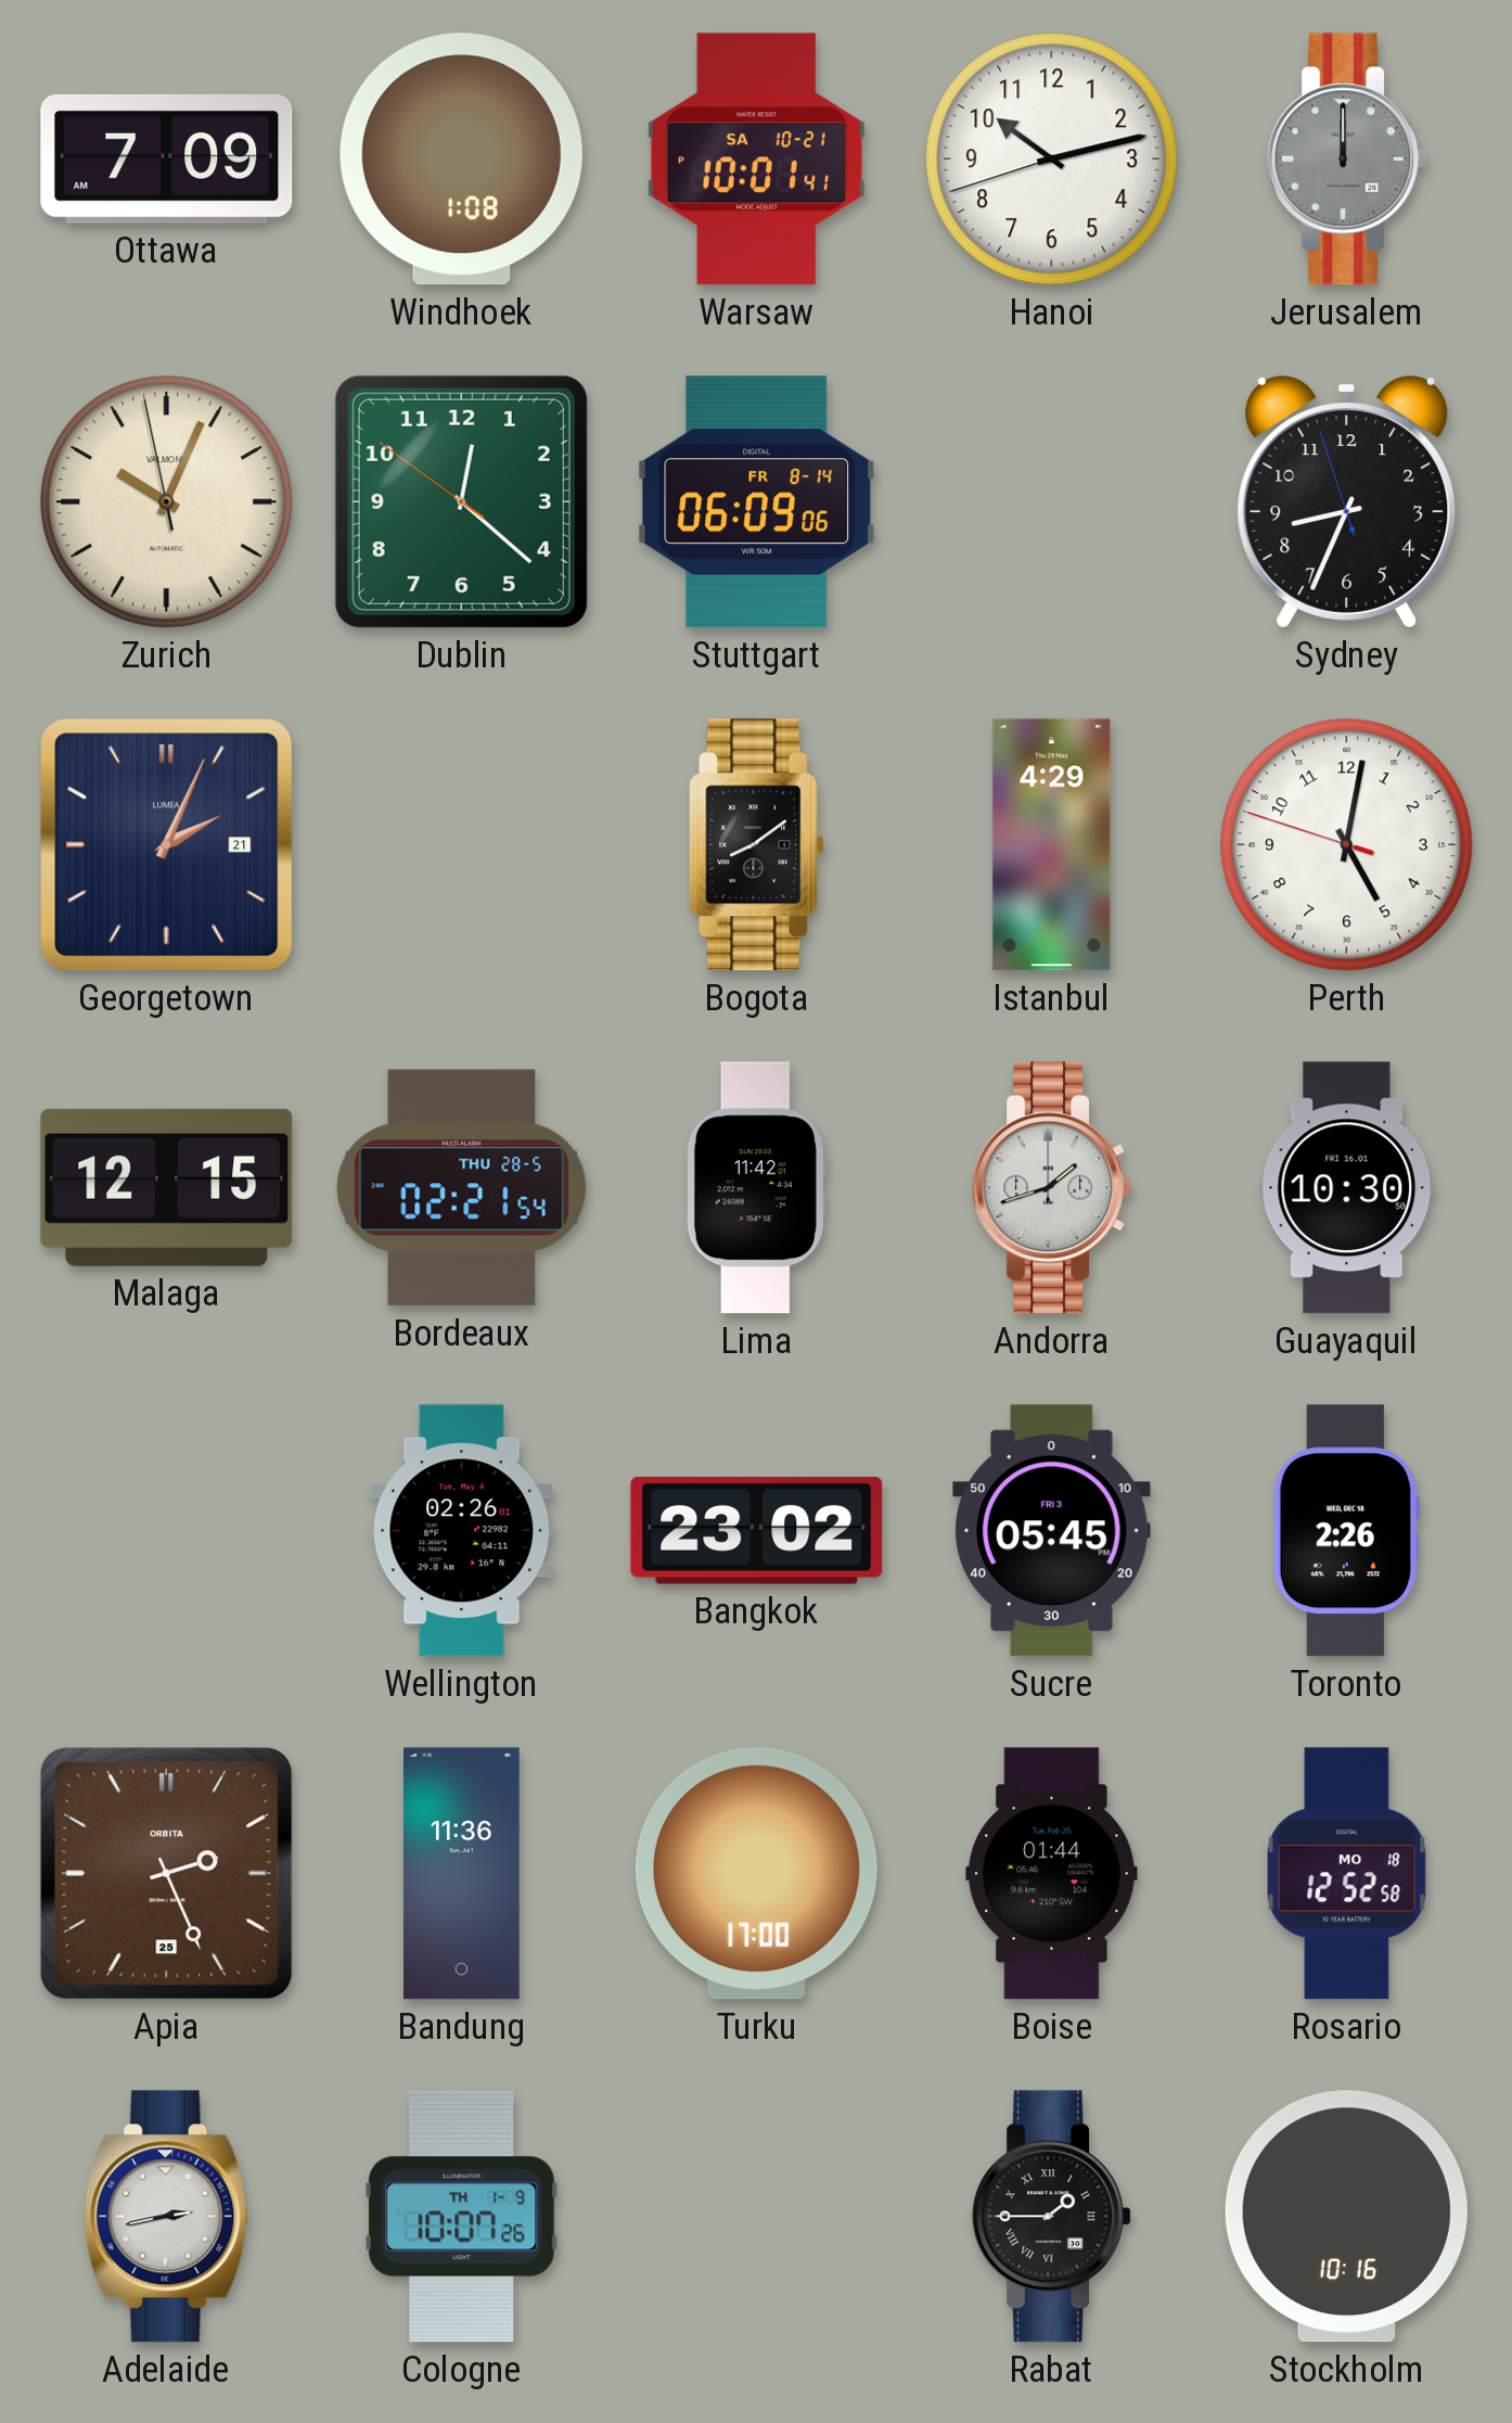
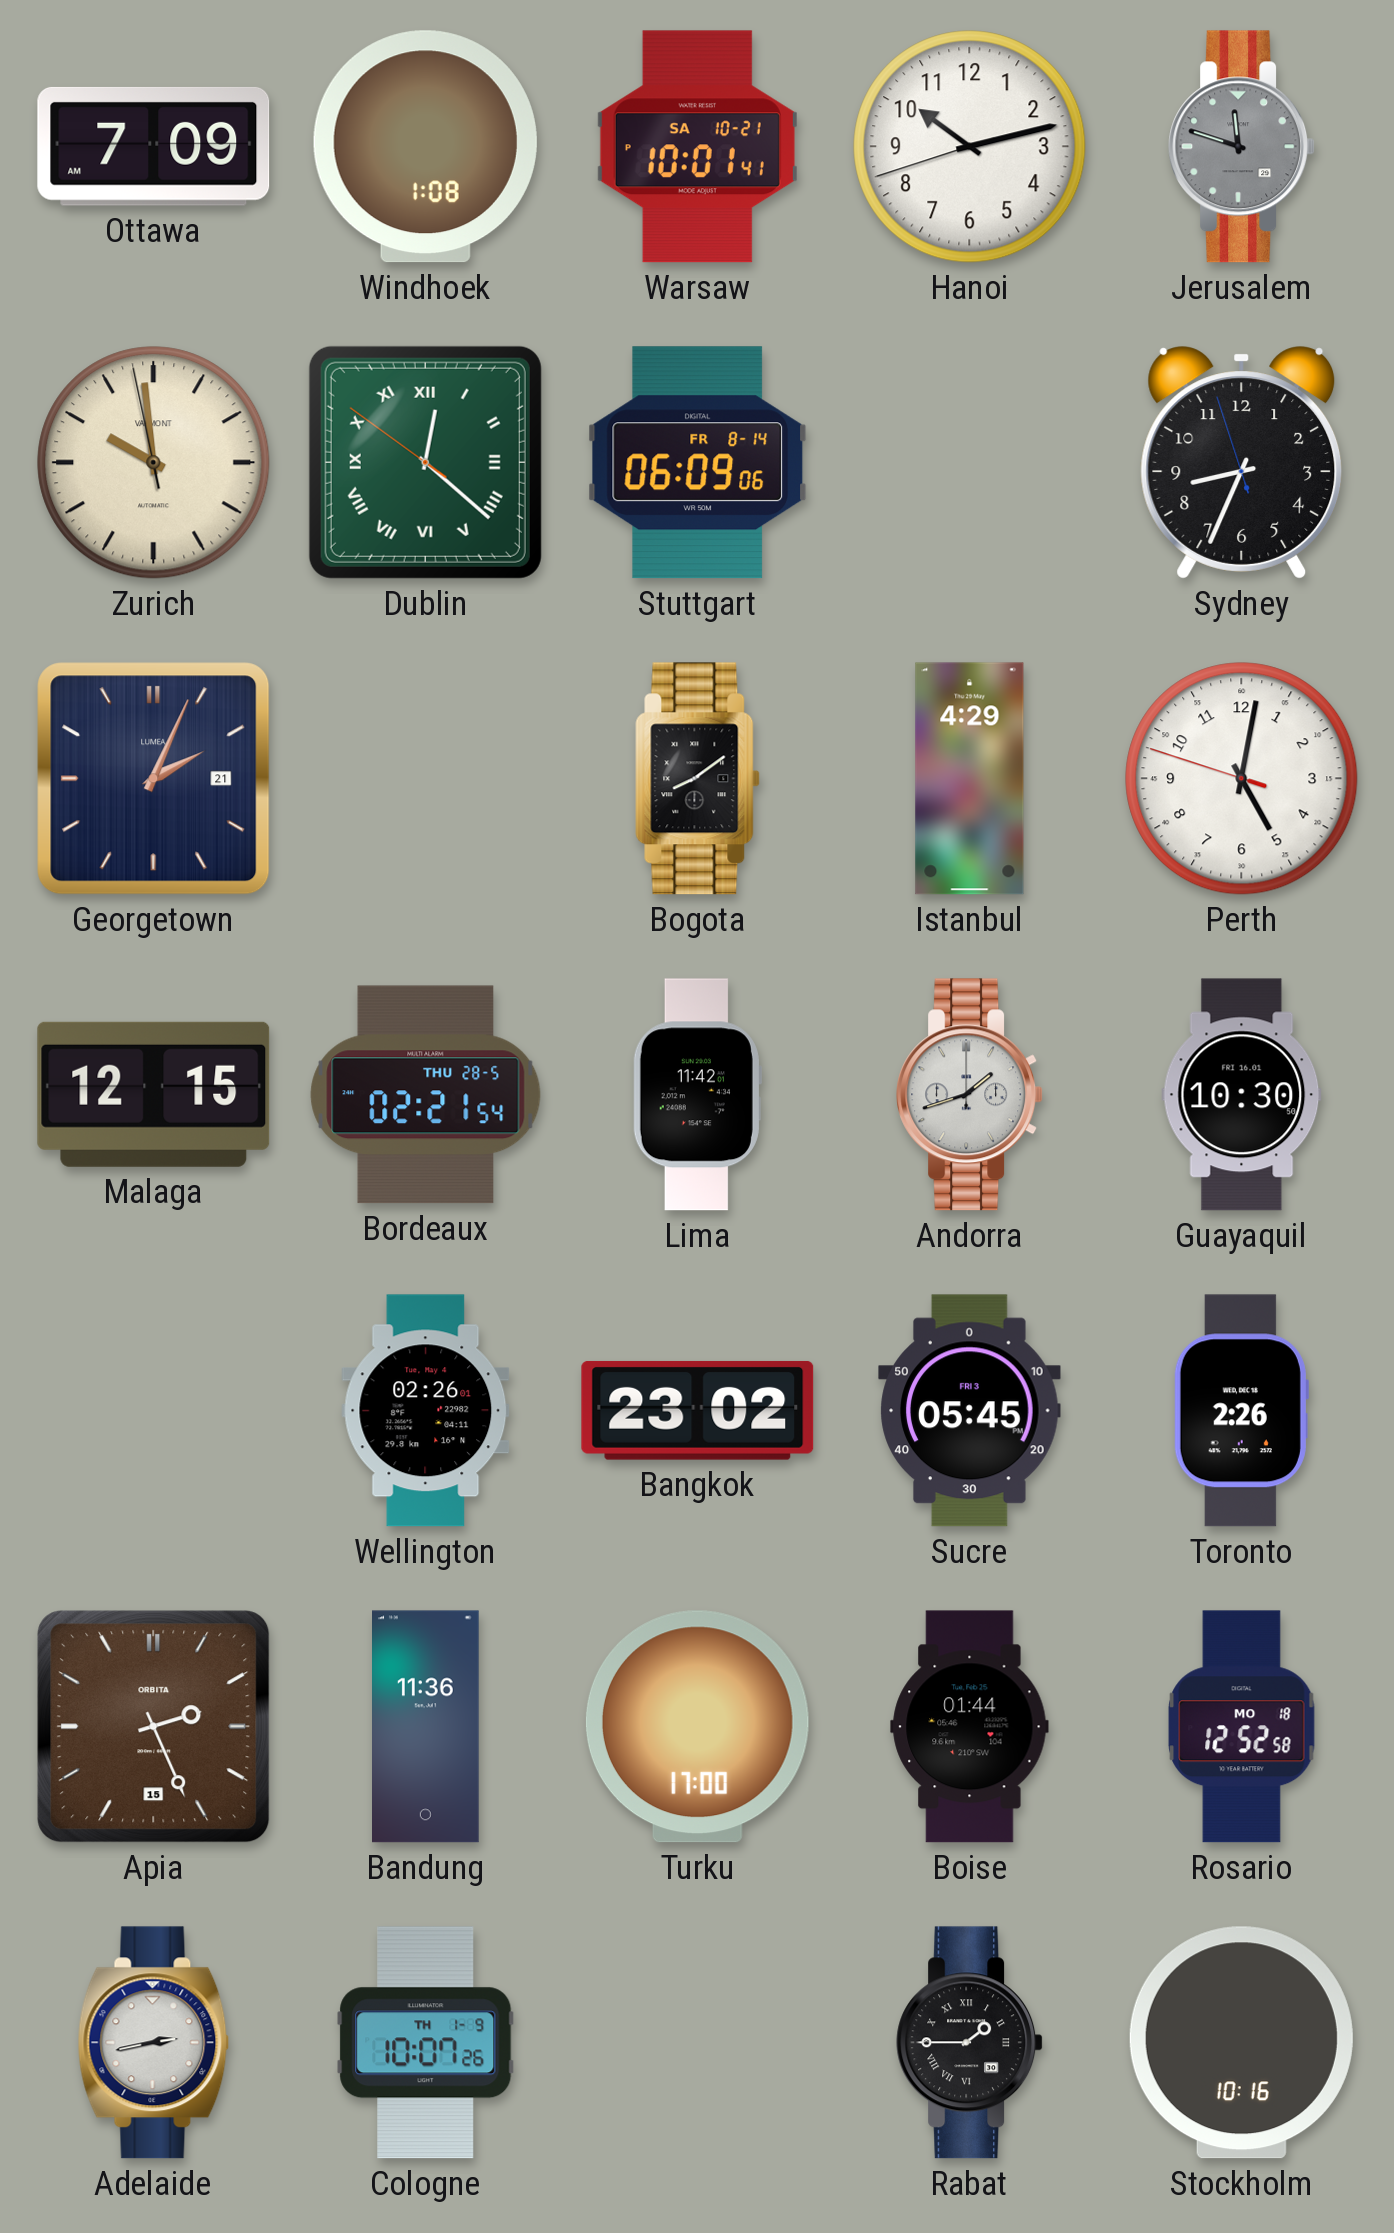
Jerusalem: 12:00 -> 11:48 (1242, 147)
Zurich: 10:03 -> 9:58 (154, 463)
Dublin numerals: Arabic -> Roman (425, 462)
Apia date: 25 -> 15 (154, 1727)
